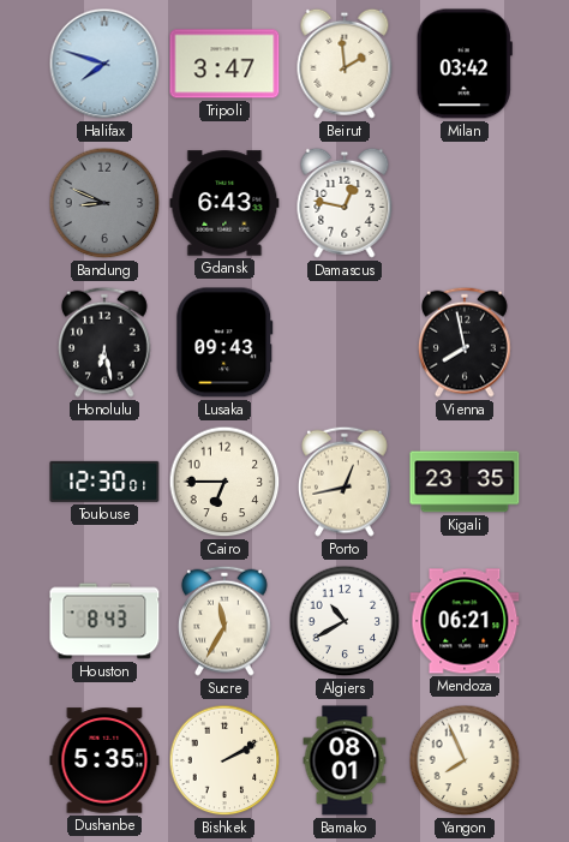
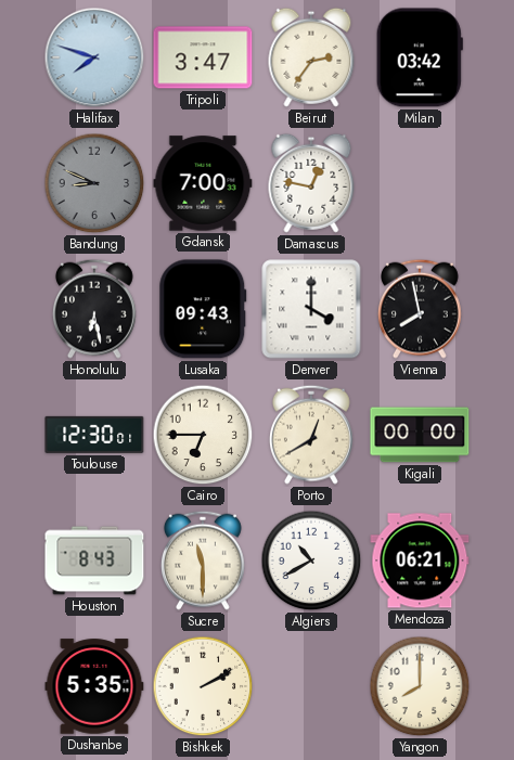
Beirut: 1:59 -> 2:36 (311, 57)
Gdansk: 6:43 -> 7:00 (203, 183)
Denver: none -> 4:00 (311, 309)
Porto: 12:43 -> 12:40 (312, 435)
Kigali: 23:35 -> 00:00 (420, 435)
Sucre: 11:35 -> 11:30 (204, 561)
Bamako: 08:01 -> none (345, 760)
Yangon: 7:56 -> 8:00 (420, 686)
